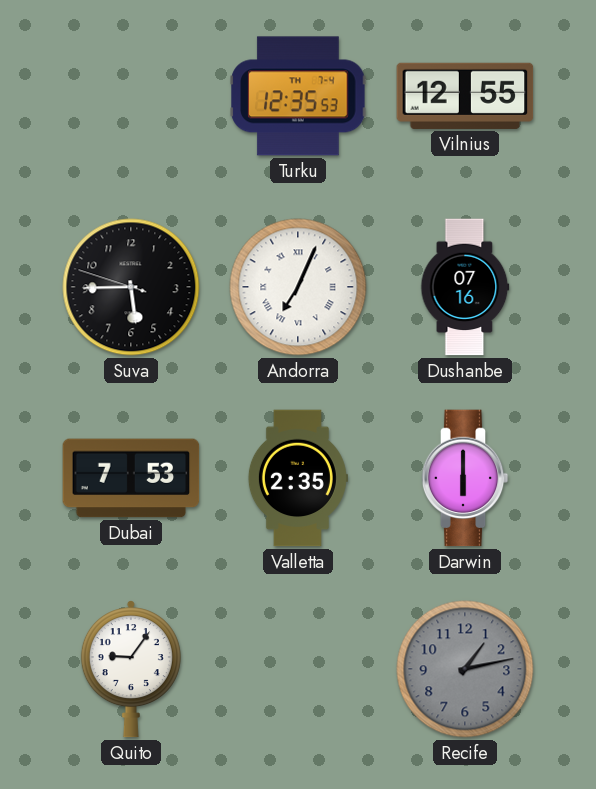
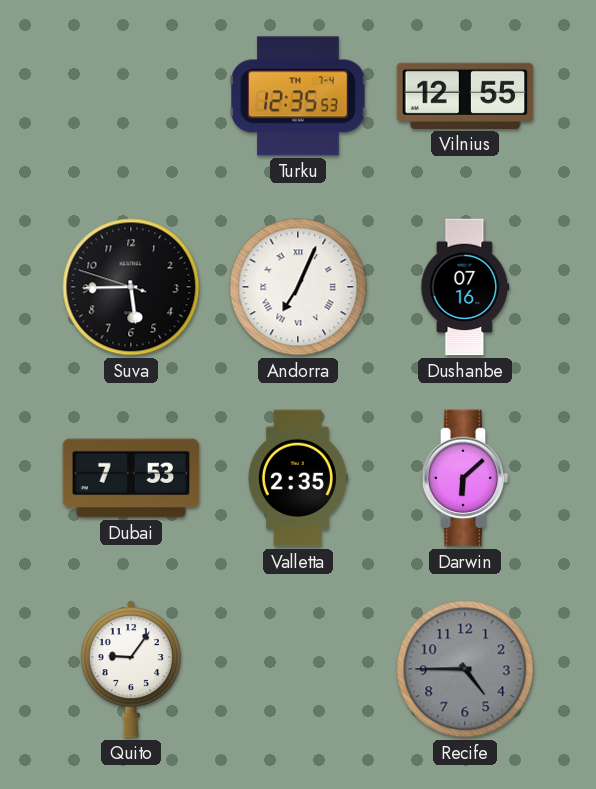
Darwin: 6:00 -> 6:08 (465, 478)
Recife: 1:13 -> 4:45 (465, 669)
